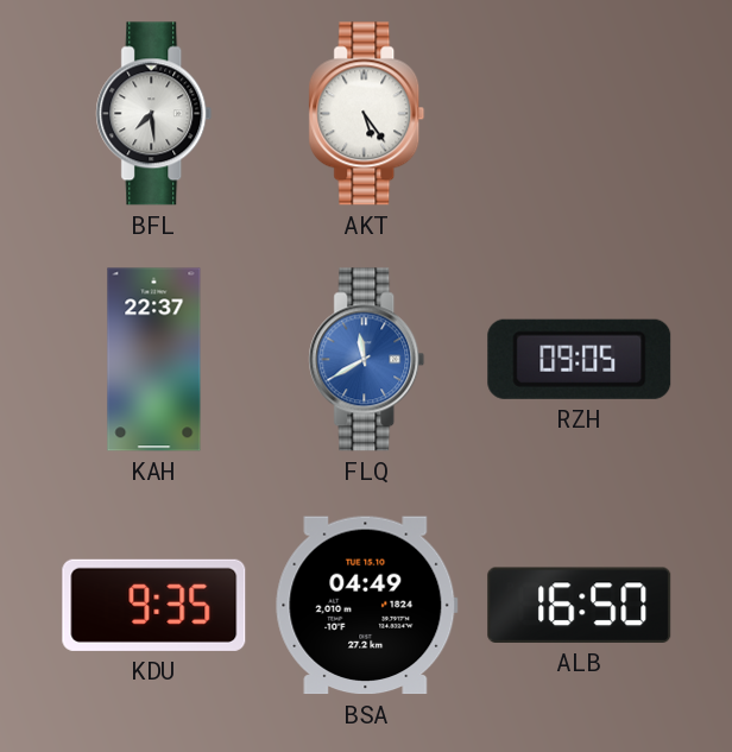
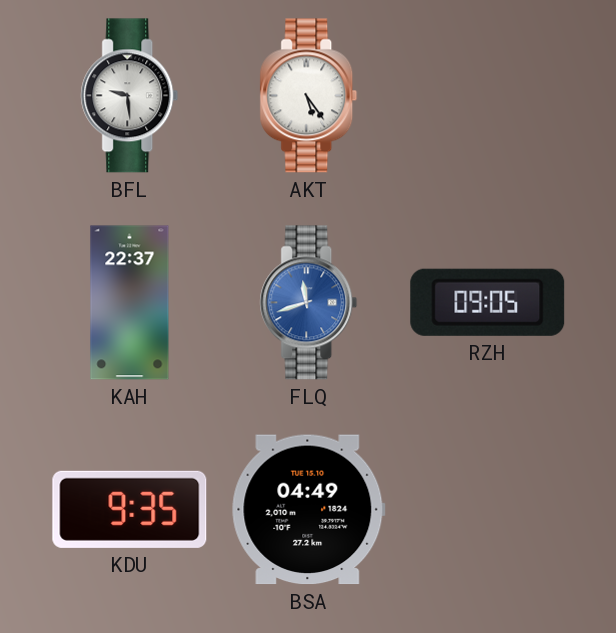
BFL: 7:29 -> 9:29 (130, 96)
FLQ: 11:40 -> 11:42 (309, 303)
ALB: 16:50 -> none (580, 605)
